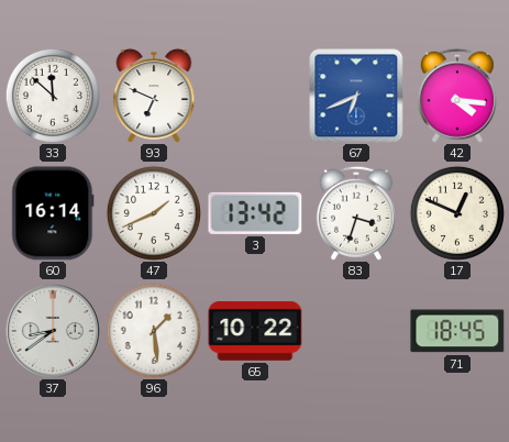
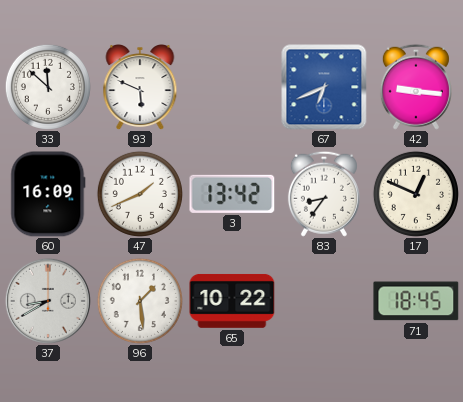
93: 6:49 -> 5:49 (140, 88)
42: 4:16 -> 9:16 (416, 87)
60: 16:14 -> 16:09 (48, 194)
83: 3:33 -> 8:36 (324, 194)
37: 8:39 -> 8:40 (48, 301)
